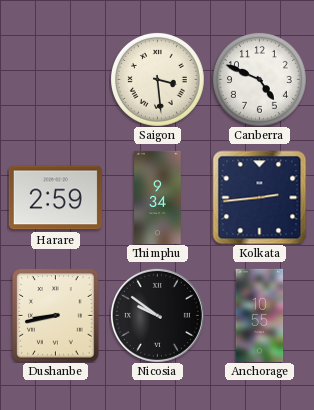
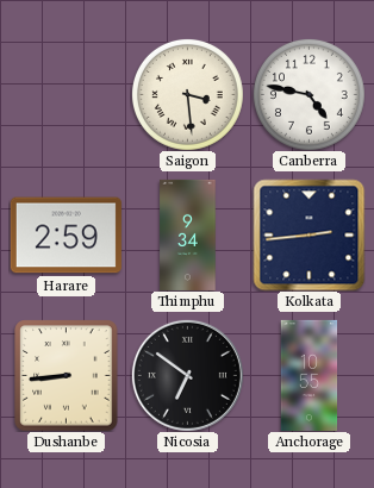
Canberra: 4:49 -> 4:47 (308, 94)
Dushanbe: 8:43 -> 8:44 (67, 375)
Nicosia: 9:51 -> 6:51 (187, 375)
